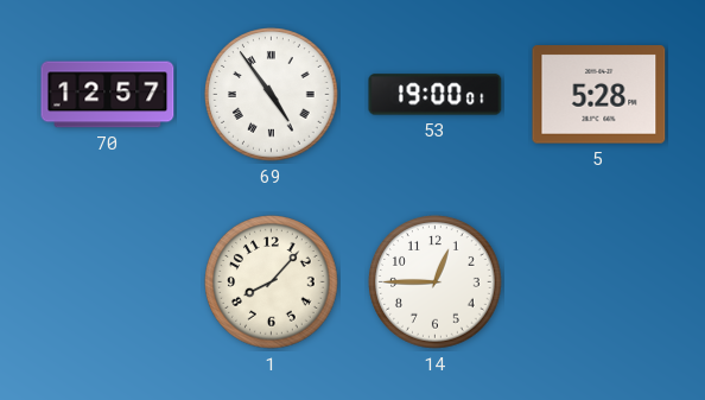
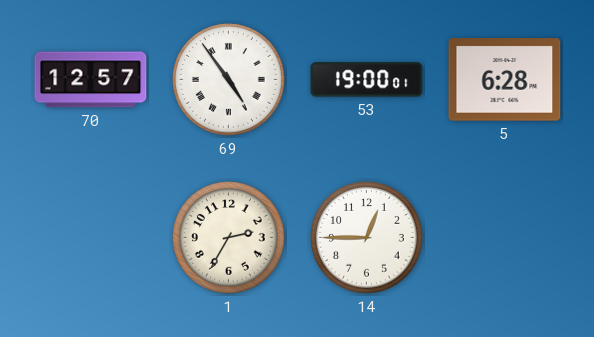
5: 5:28 -> 6:28 (505, 80)
1: 8:07 -> 2:35 (229, 238)
